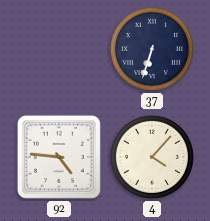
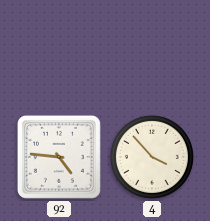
37: 6:33 -> none (152, 49)
4: 4:07 -> 3:53 (152, 157)
